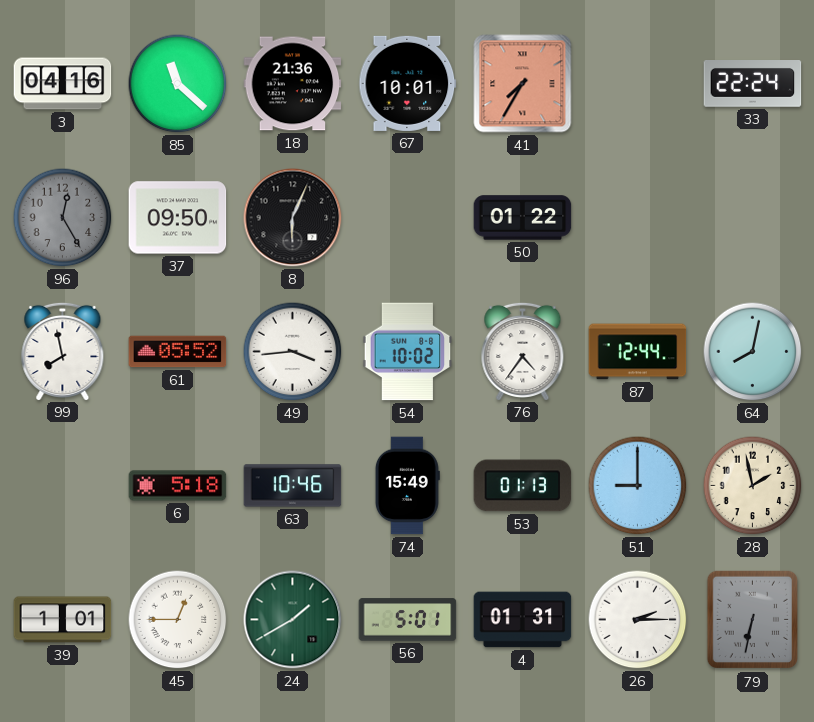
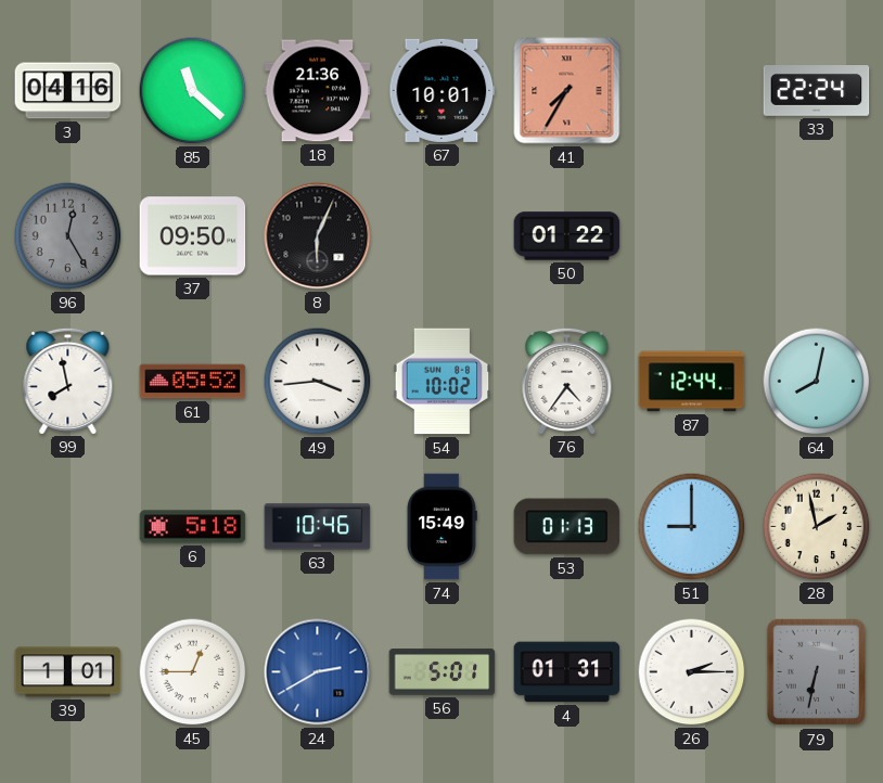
24: 1:40 -> 2:40 (318, 672)
24 dial: green -> blue (318, 672)
